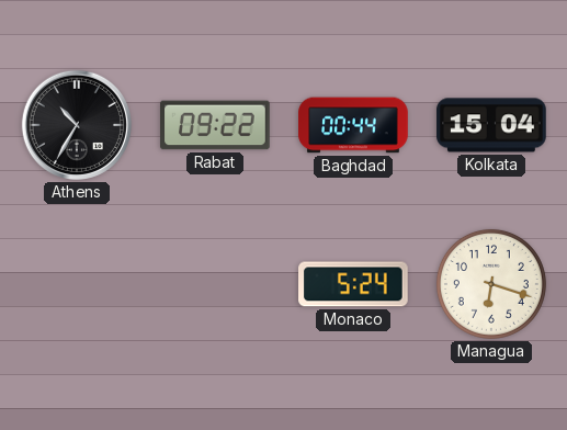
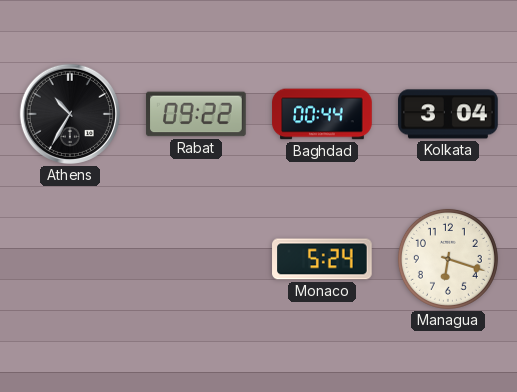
Kolkata: 15:04 -> 3:04 (448, 114)
